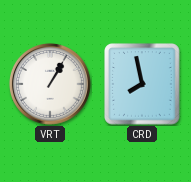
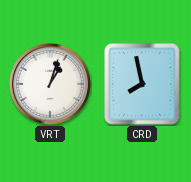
VRT: 1:05 -> 1:03 (50, 84)
